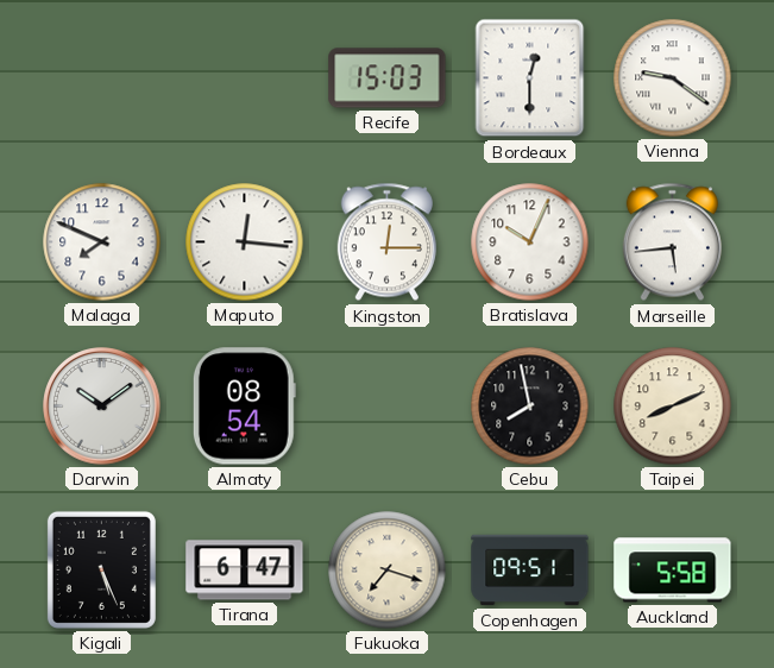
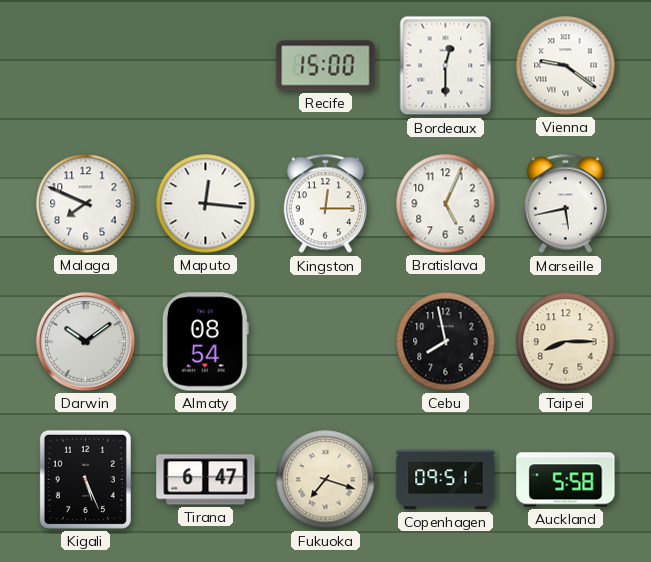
Recife: 15:03 -> 15:00 (326, 66)
Bratislava: 10:04 -> 5:04 (446, 204)
Marseille: 5:44 -> 5:43 (565, 204)
Taipei: 8:11 -> 8:15 (566, 342)
